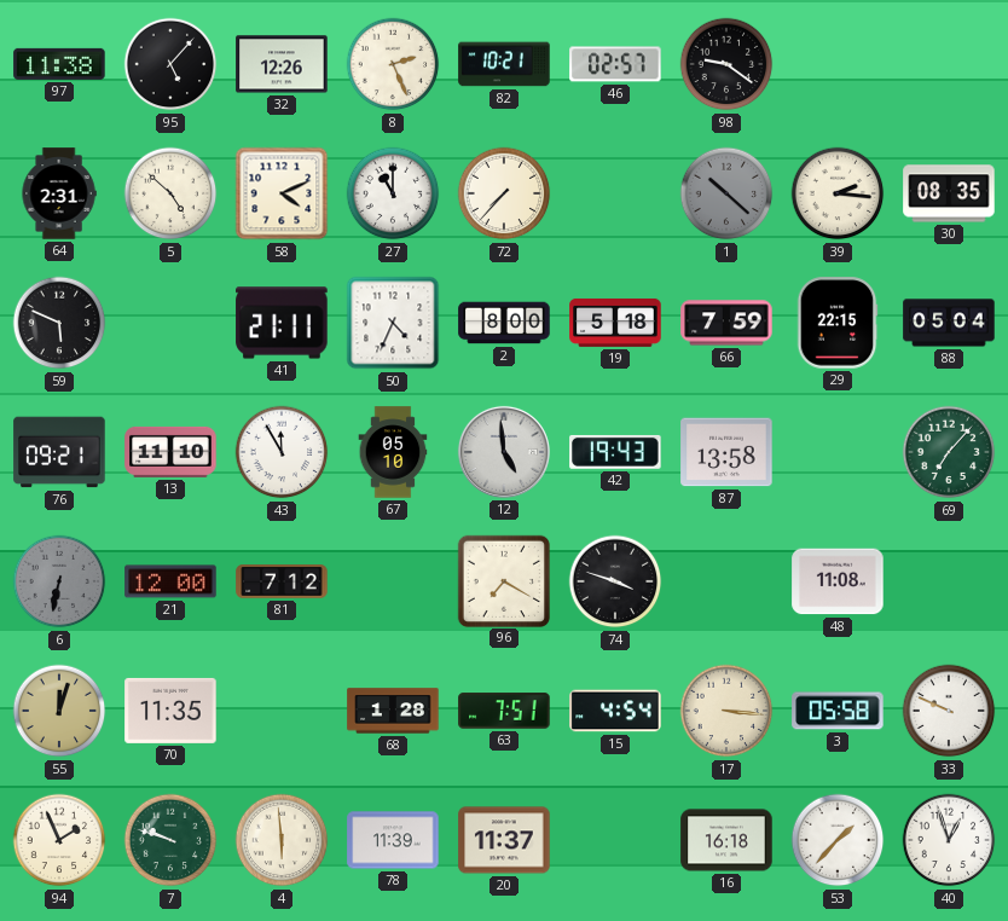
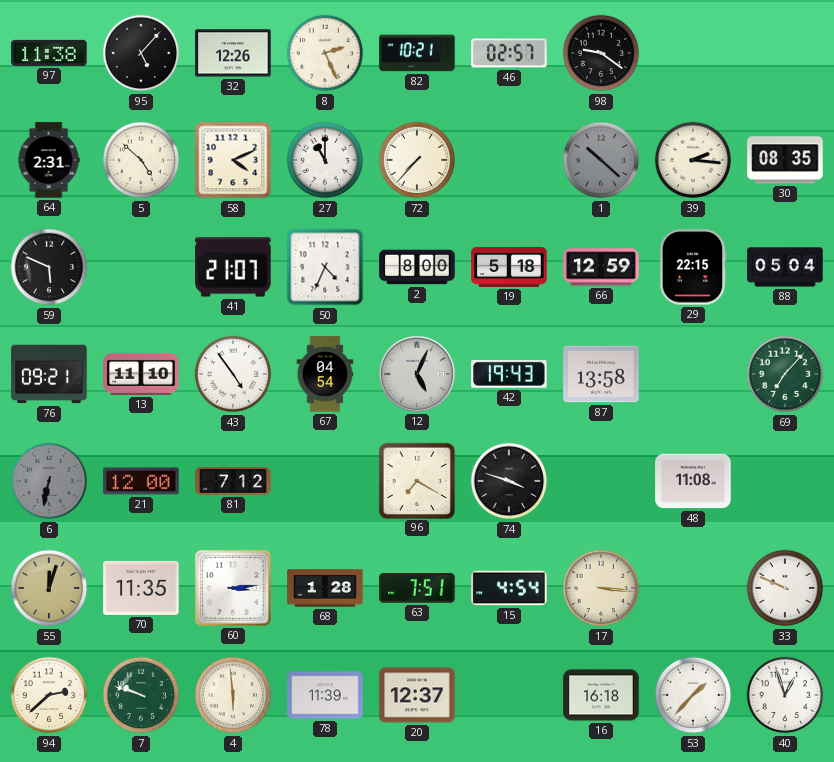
41: 21:11 -> 21:07 (233, 267)
66: 7:59 -> 12:59 (601, 267)
43: 11:55 -> 4:54 (233, 374)
67: 05:10 -> 04:54 (325, 374)
12: 4:59 -> 5:04 (417, 374)
60: none -> 3:14 (233, 588)
3: 05:58 -> none (838, 711)
94: 1:56 -> 2:38 (49, 695)
20: 11:37 -> 12:37 (417, 695)
